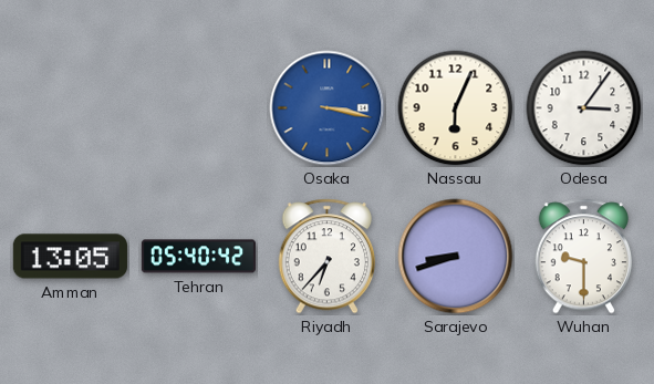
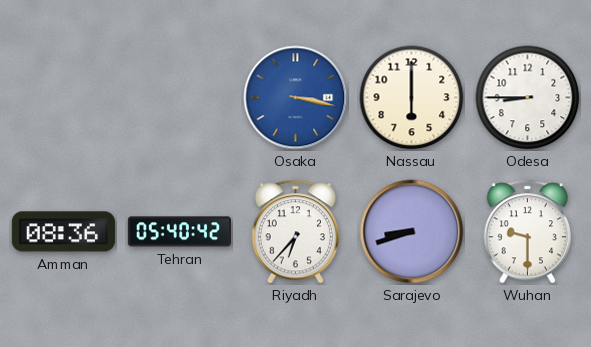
Nassau: 6:04 -> 6:00 (412, 98)
Odesa: 3:06 -> 8:45 (528, 98)
Amman: 13:05 -> 08:36 (63, 232)
